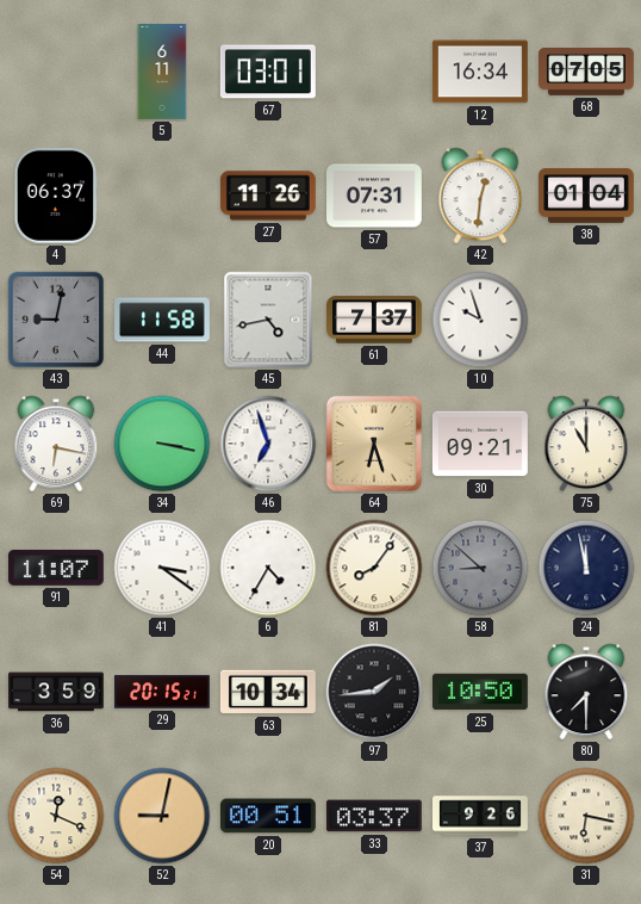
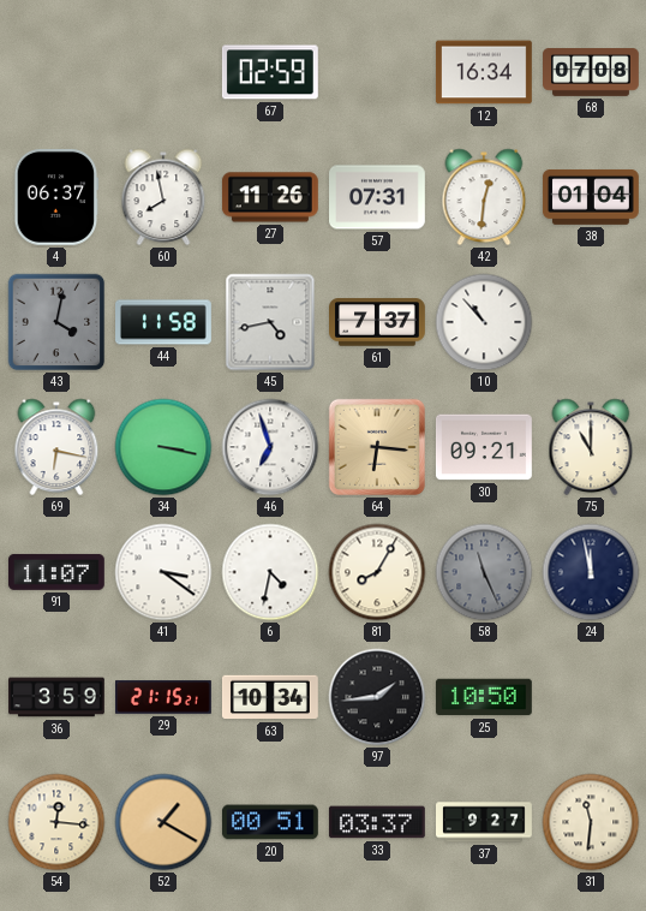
5: 6:11 -> none (162, 73)
67: 03:01 -> 02:59 (270, 72)
68: 07:05 -> 07:08 (592, 73)
60: none -> 7:58 (163, 197)
43: 9:02 -> 4:02 (56, 322)
10: 9:57 -> 10:53 (484, 322)
64: 6:27 -> 6:16 (377, 447)
6: 4:35 -> 4:32 (270, 572)
81: 8:06 -> 8:05 (377, 572)
58: 8:52 -> 11:26 (484, 572)
29: 20:15 -> 21:15 (165, 697)
80: 7:30 -> none (586, 692)
54: 12:19 -> 12:16 (56, 822)
52: 9:02 -> 1:20 (163, 822)
37: 9:26 -> 9:27 (485, 822)
31: 6:17 -> 11:31 (591, 822)
